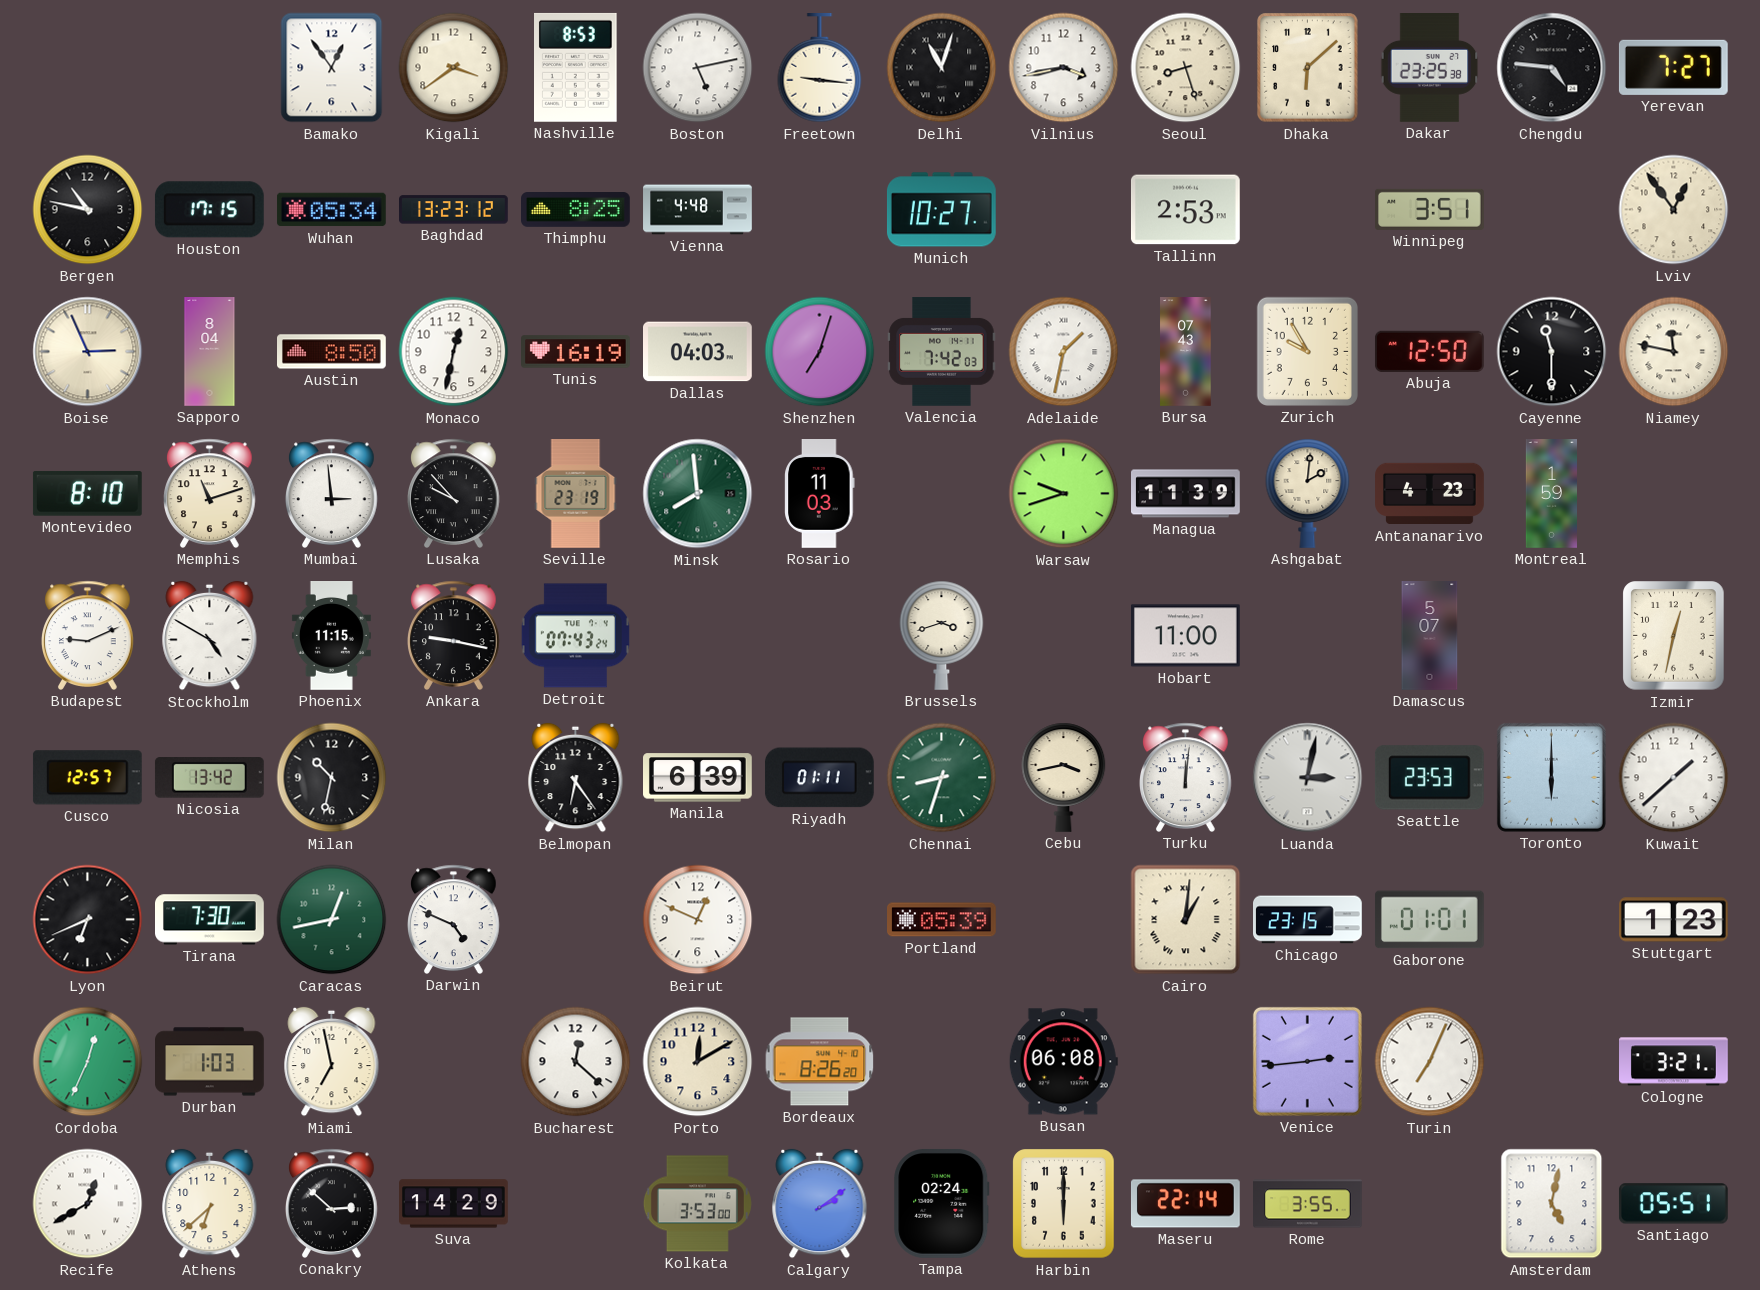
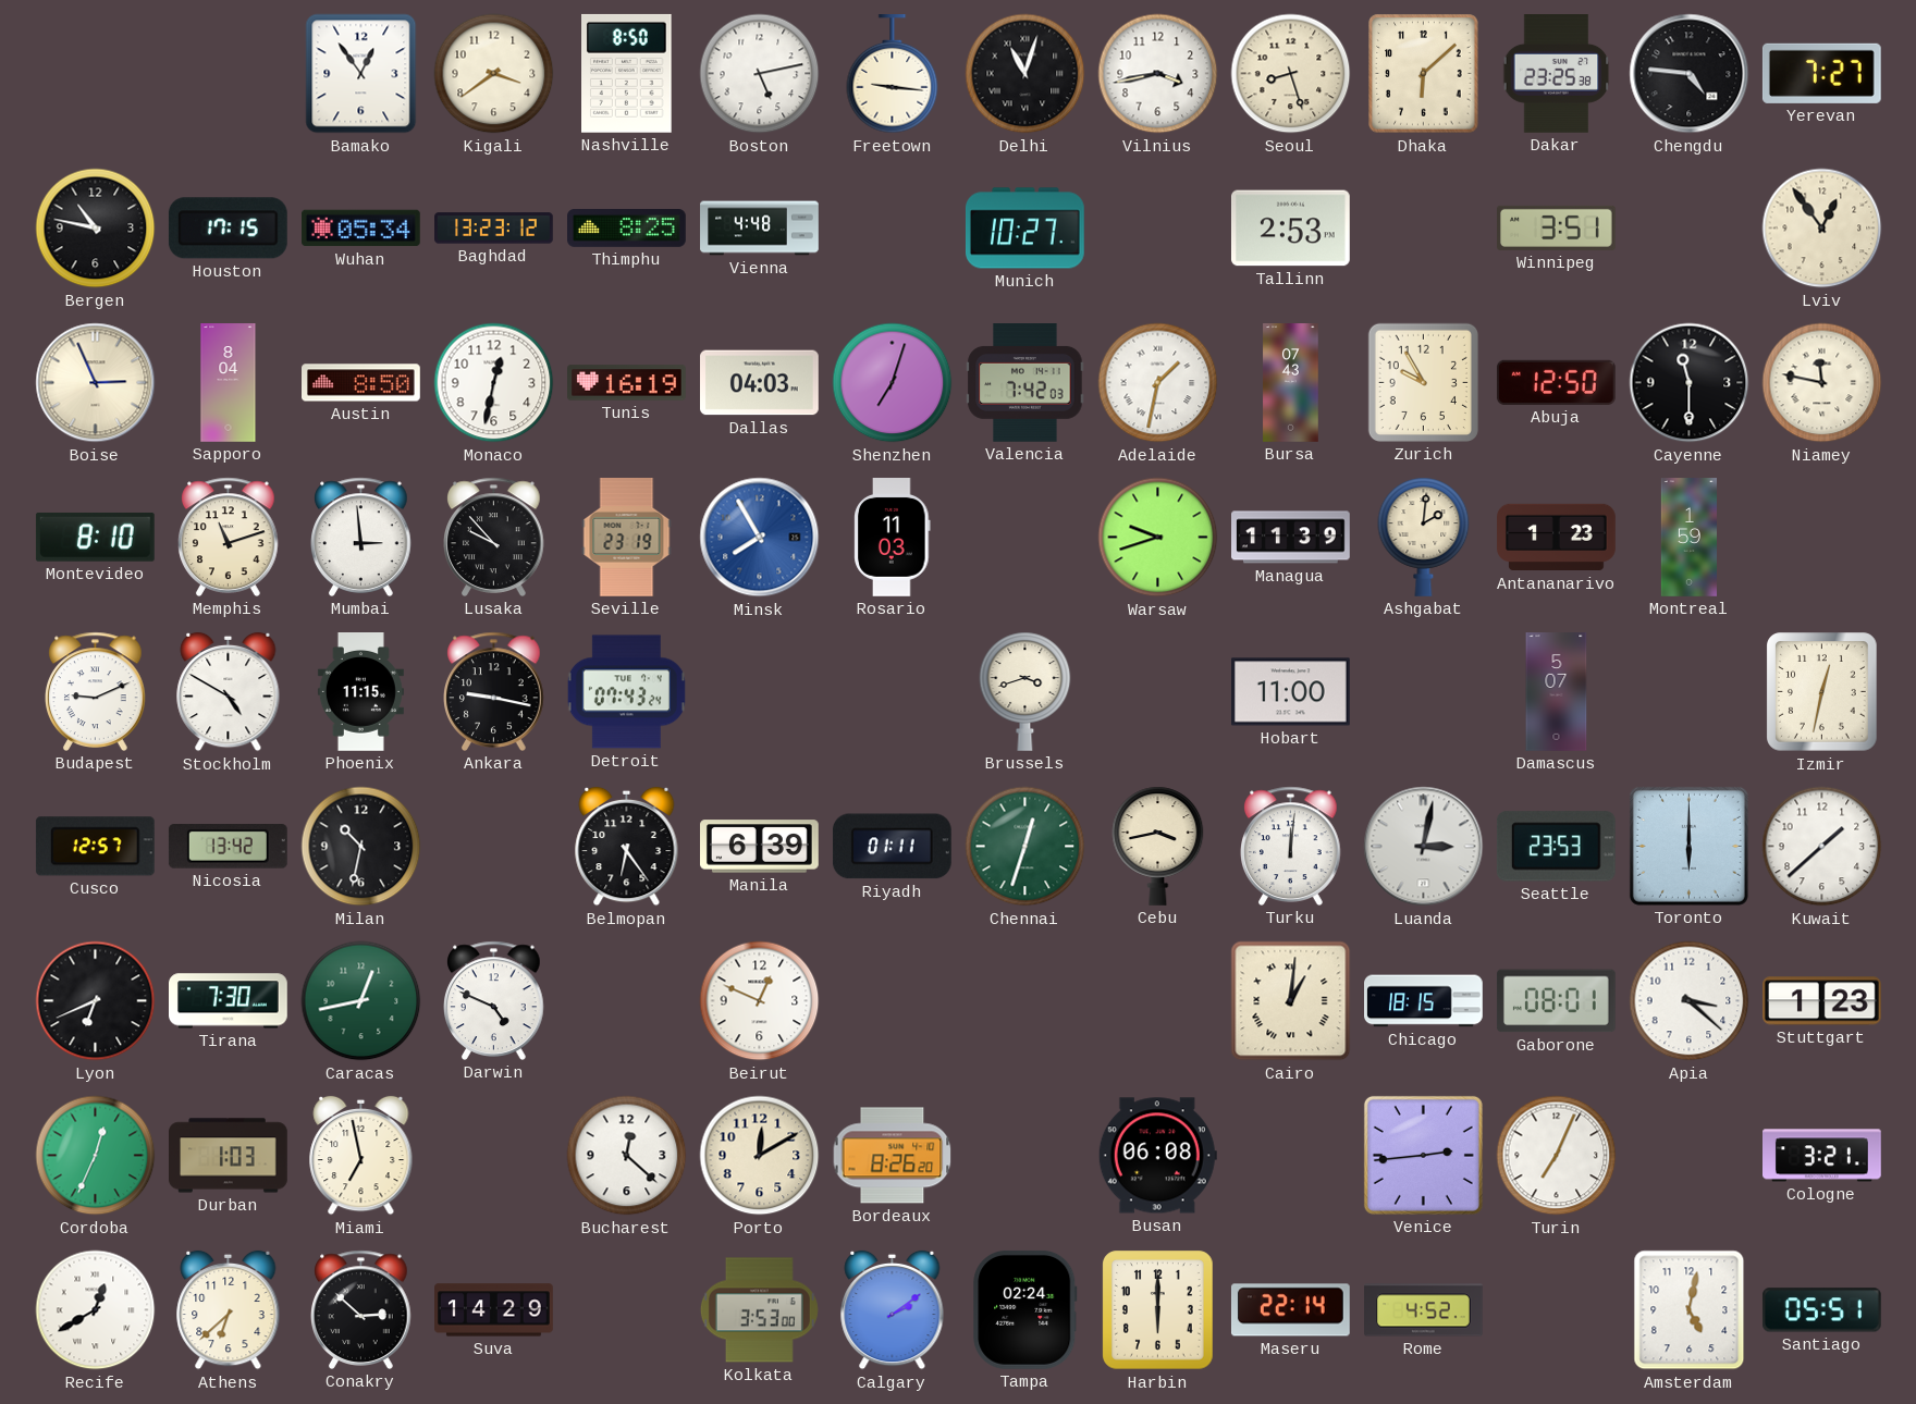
Nashville: 8:53 -> 8:50 (627, 73)
Minsk: 7:59 -> 7:55 (760, 538)
Minsk dial: green -> blue (760, 538)
Antananarivo: 4:23 -> 1:23 (1557, 538)
Chennai: 8:33 -> 12:33 (1025, 847)
Portland: 05:39 -> none (942, 920)
Chicago: 23:15 -> 18:15 (1424, 1001)
Gaborone: 01:01 -> 08:01 (1556, 1001)
Apia: none -> 3:22 (1690, 1001)
Rome: 3:55 -> 4:52 (1424, 1310)
